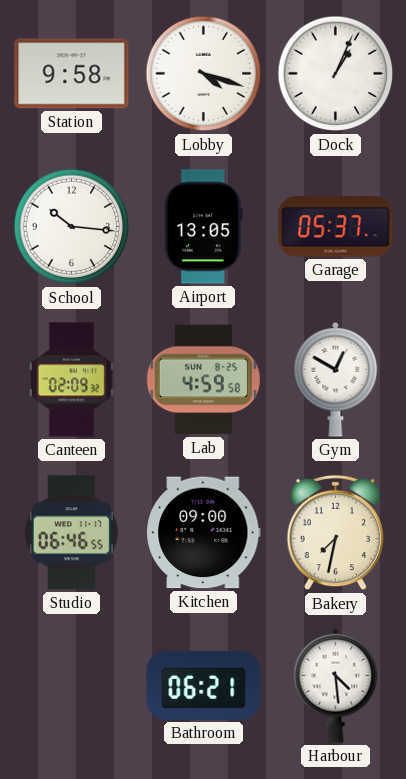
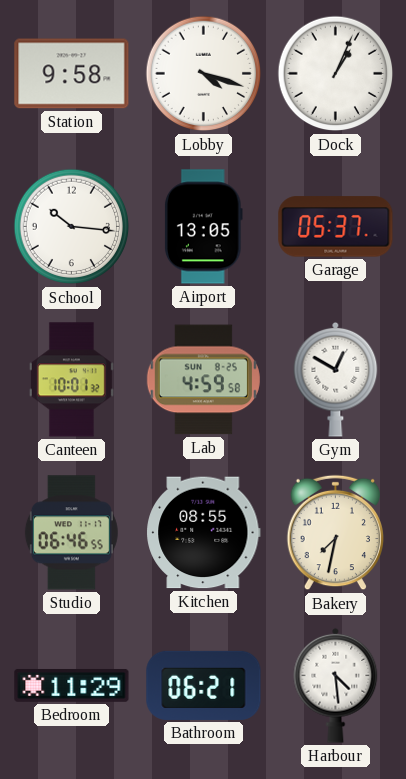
Canteen: 02:09 -> 10:01 (71, 380)
Kitchen: 09:00 -> 08:55 (204, 533)
Bedroom: none -> 11:29 (72, 686)
